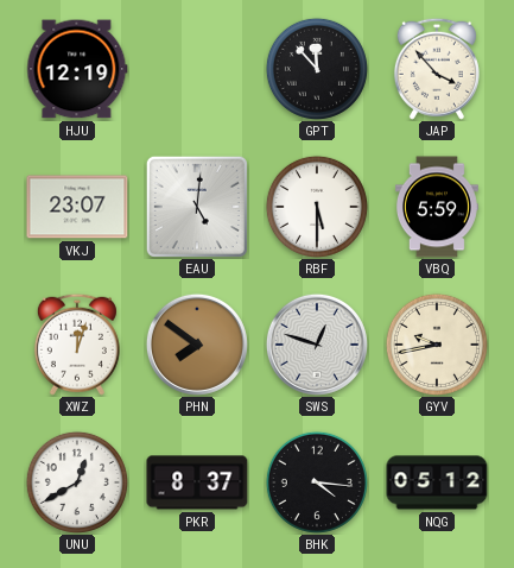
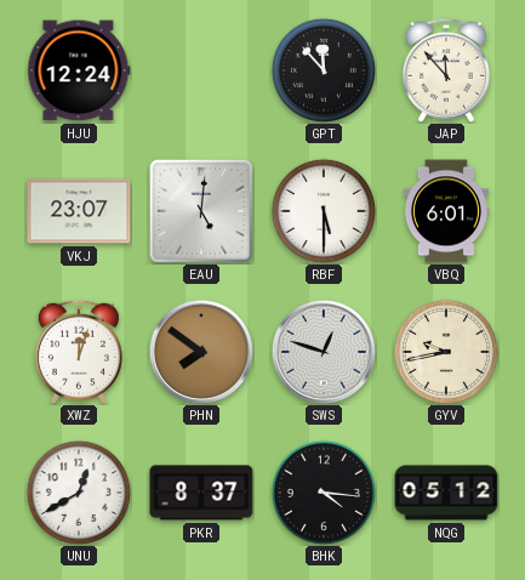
HJU: 12:19 -> 12:24 (79, 70)
JAP: 3:53 -> 11:53 (446, 70)
VBQ: 5:59 -> 6:01 (446, 211)
